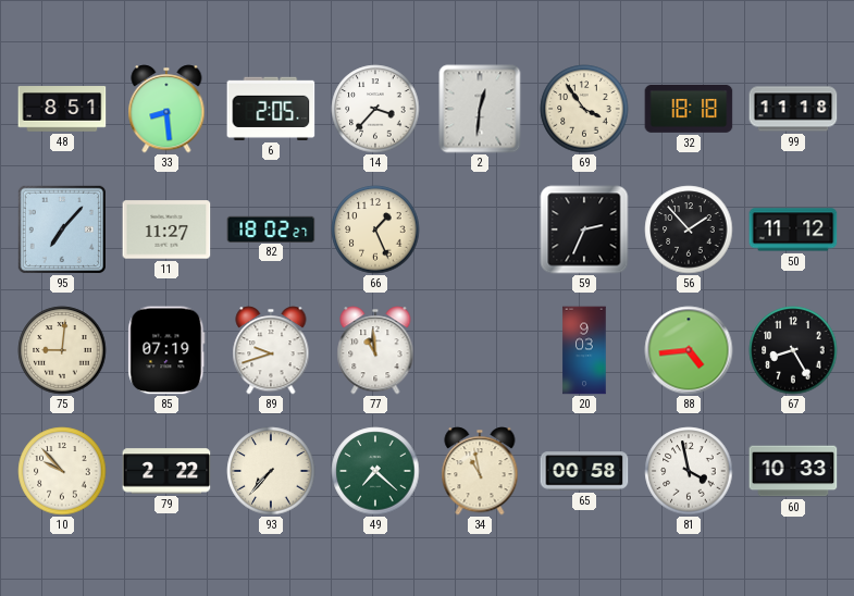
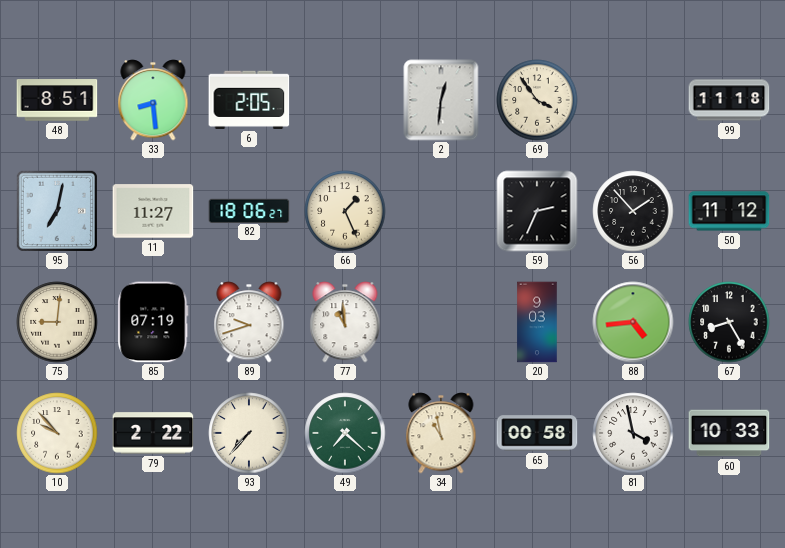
14: 3:37 -> none (375, 109)
32: 18:18 -> none (689, 109)
95: 7:07 -> 7:02 (57, 211)
82: 18:02 -> 18:06 (249, 210)
